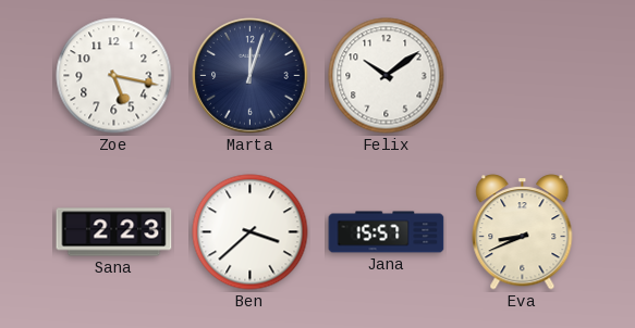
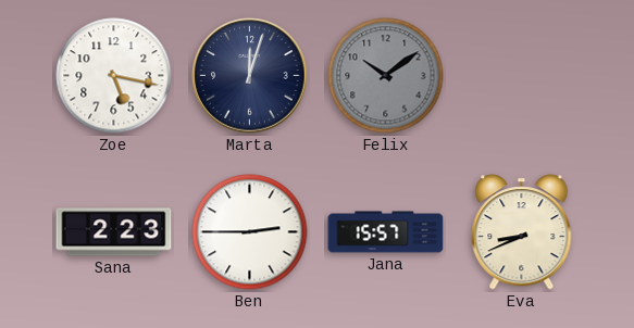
Felix dial: white -> grey (386, 76)
Ben: 3:38 -> 2:45 (250, 232)
